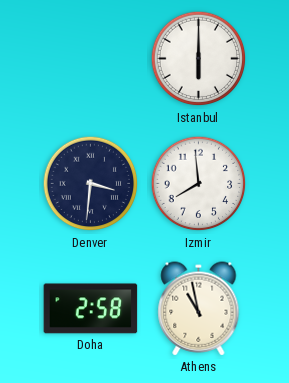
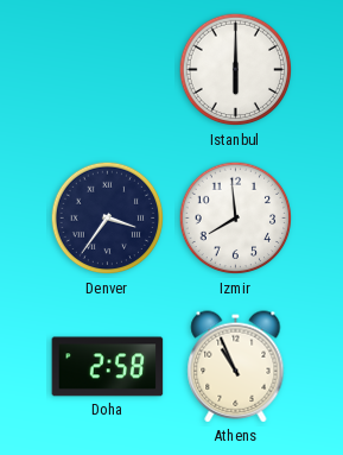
Denver: 3:31 -> 3:36 (108, 219)
Athens: 10:58 -> 10:56 (236, 367)
